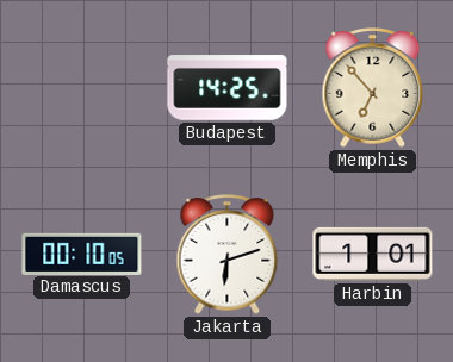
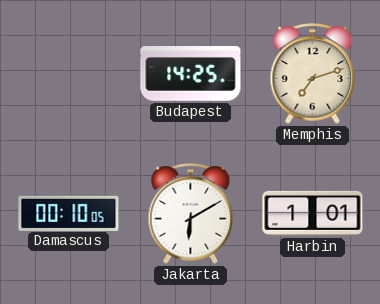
Memphis: 6:53 -> 7:12 (313, 74)
Jakarta: 6:12 -> 6:10 (191, 214)
